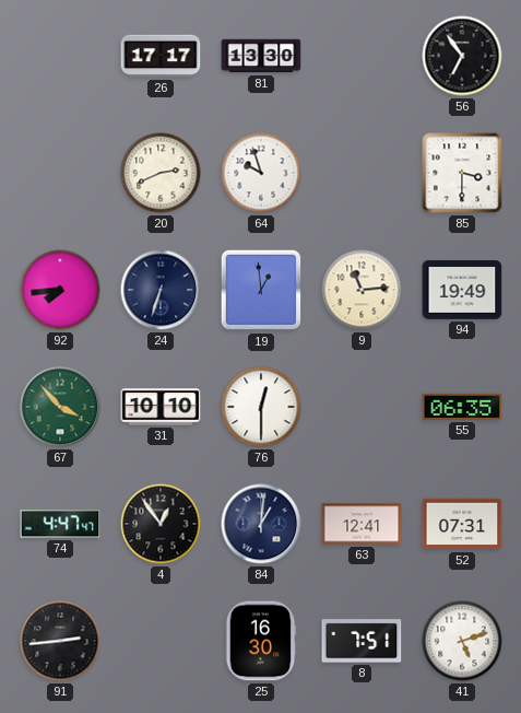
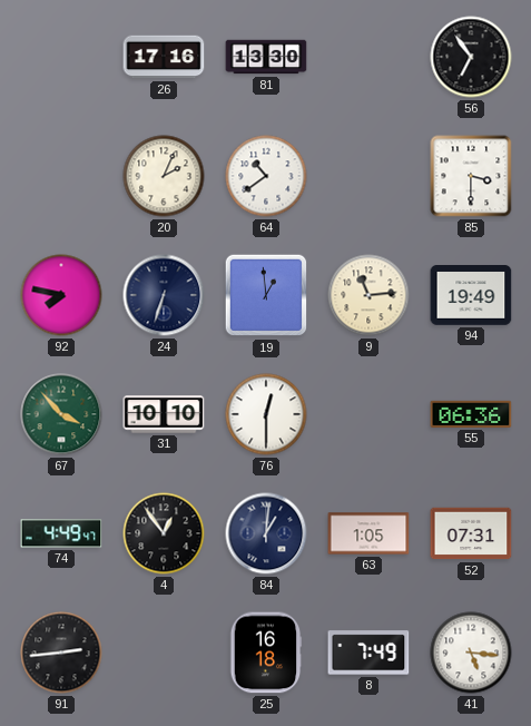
26: 17:17 -> 17:16 (164, 57)
20: 2:41 -> 2:04 (164, 176)
64: 9:57 -> 10:39 (266, 176)
92: 7:44 -> 7:47 (61, 295)
55: 06:35 -> 06:36 (471, 414)
74: 4:47 -> 4:49 (61, 533)
63: 12:41 -> 1:05 (368, 533)
25: 16:30 -> 16:18 (266, 653)
8: 7:51 -> 7:49 (368, 653)
41: 5:12 -> 5:16 (471, 653)
